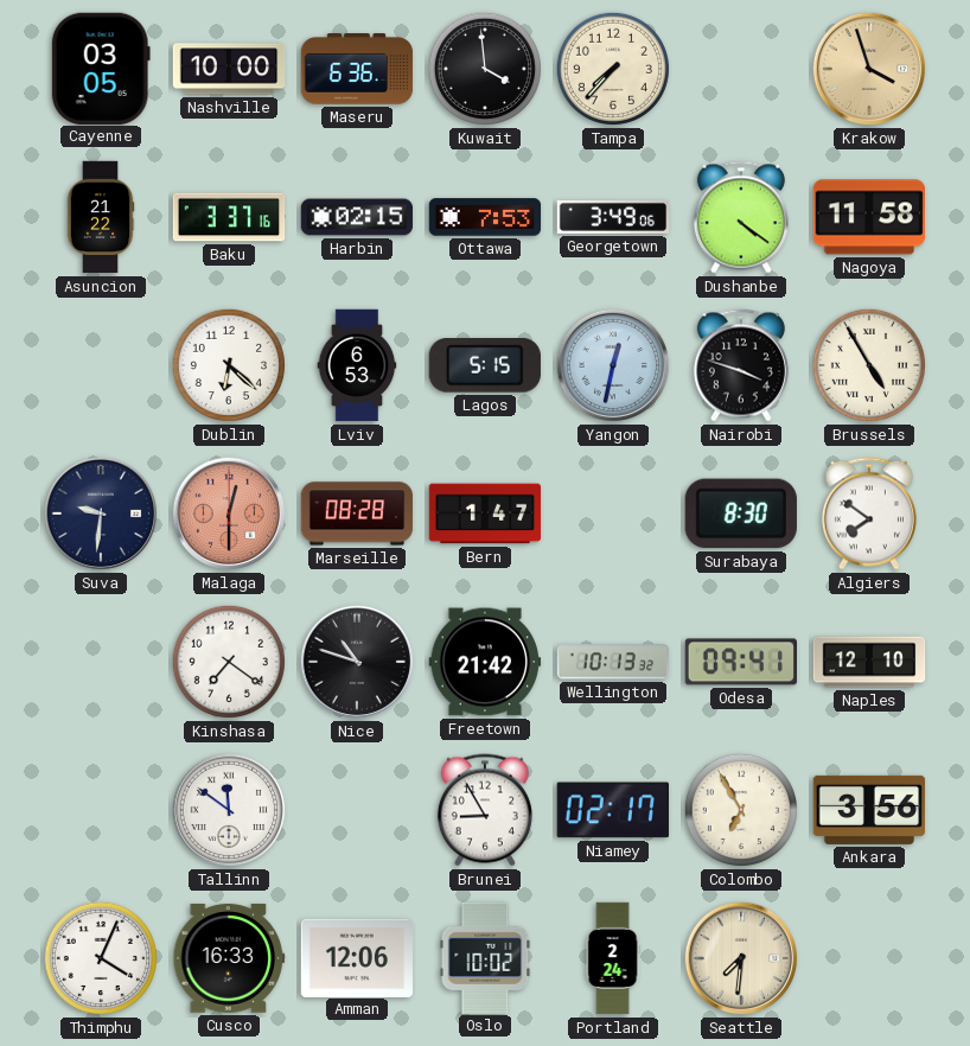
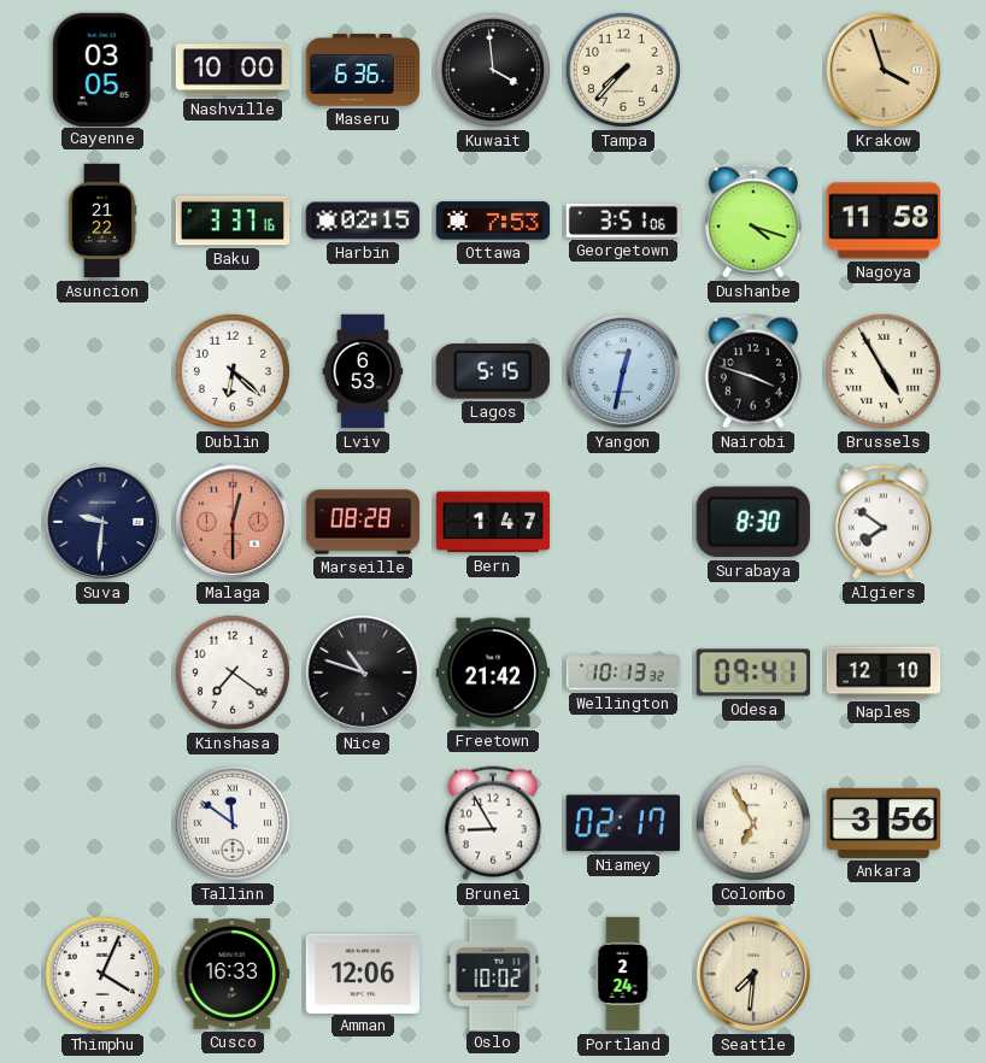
Georgetown: 3:49 -> 3:51 (623, 221)
Dushanbe: 4:21 -> 4:18 (753, 221)
